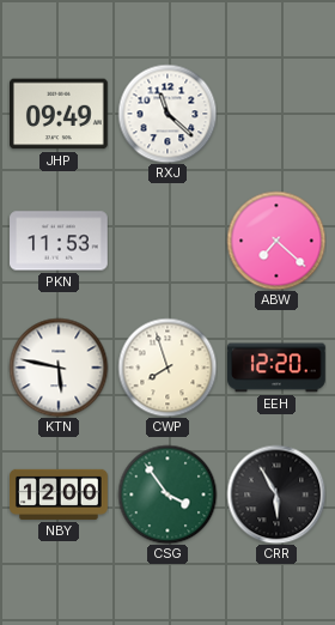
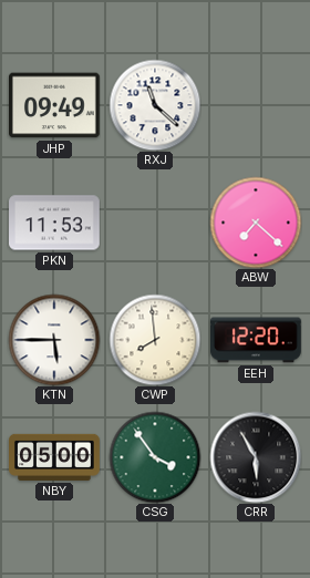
KTN: 5:47 -> 5:45 (54, 340)
CWP: 7:57 -> 7:59 (155, 340)
NBY: 12:00 -> 05:00 (55, 457)
